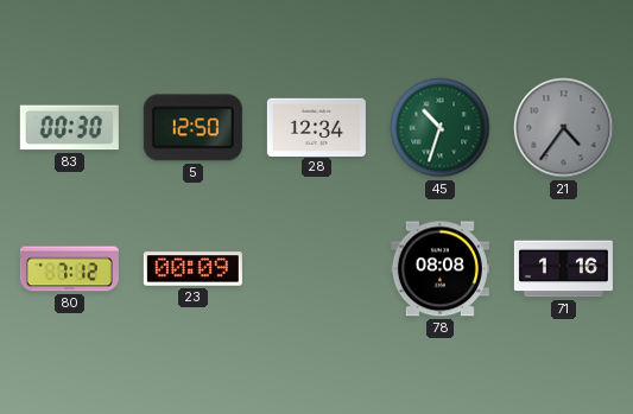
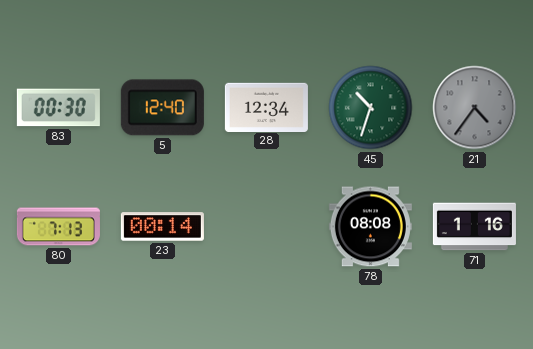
5: 12:50 -> 12:40 (162, 108)
80: 7:12 -> 7:13 (58, 227)
23: 00:09 -> 00:14 (162, 227)
